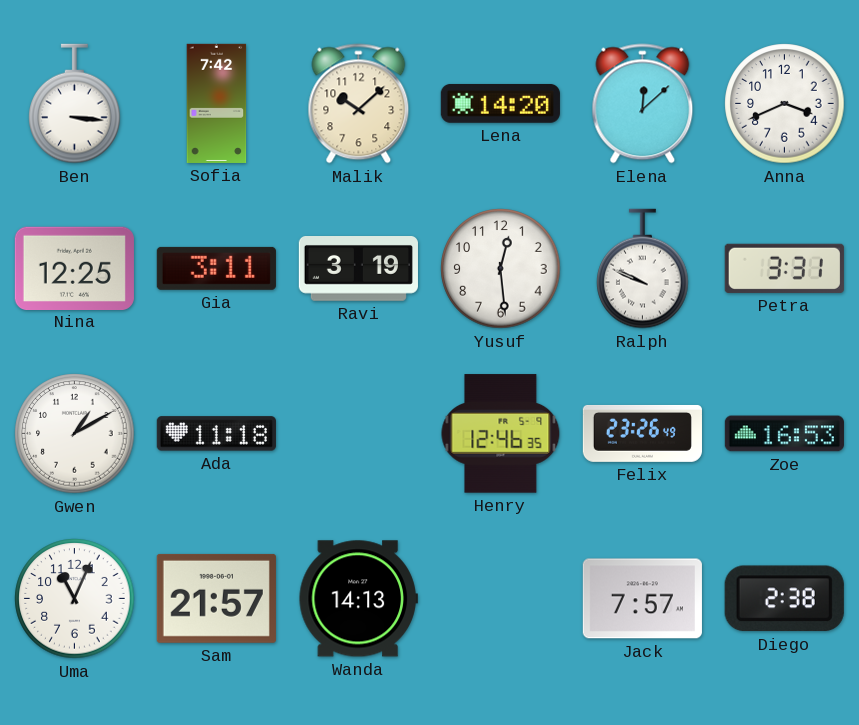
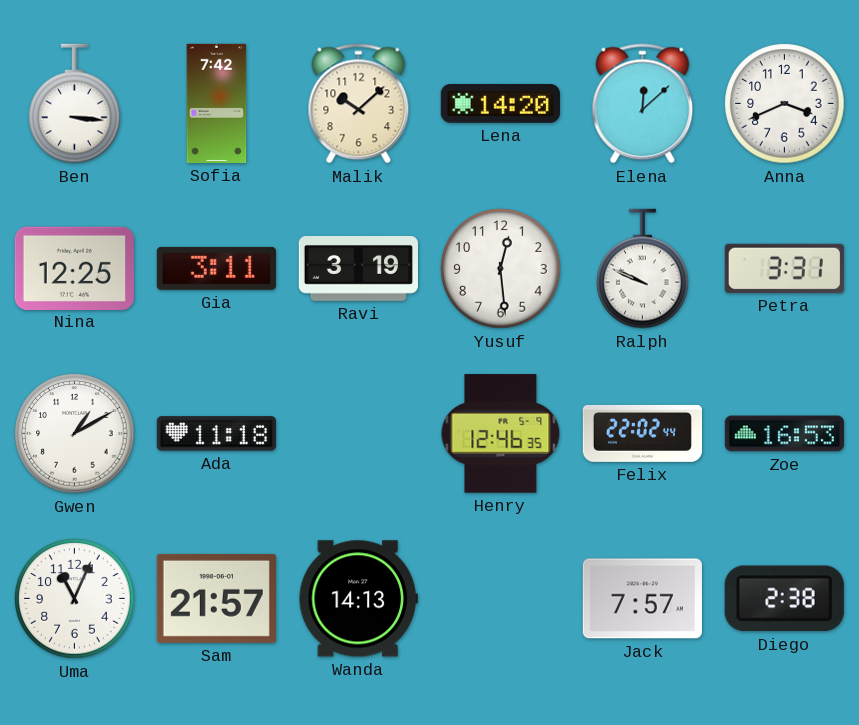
Felix: 23:26 -> 22:02 (642, 433)
